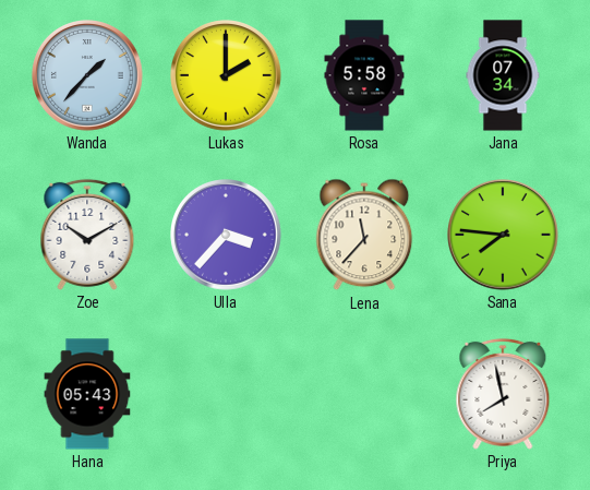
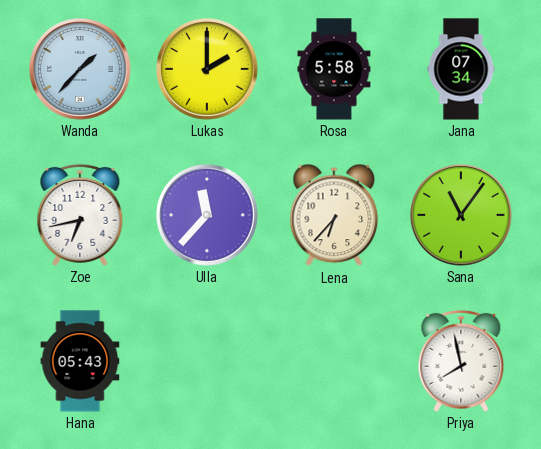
Zoe: 10:10 -> 6:43 (80, 215)
Ulla: 3:37 -> 11:37 (208, 216)
Lena: 11:37 -> 6:37 (334, 215)
Sana: 7:46 -> 11:06 (462, 216)
